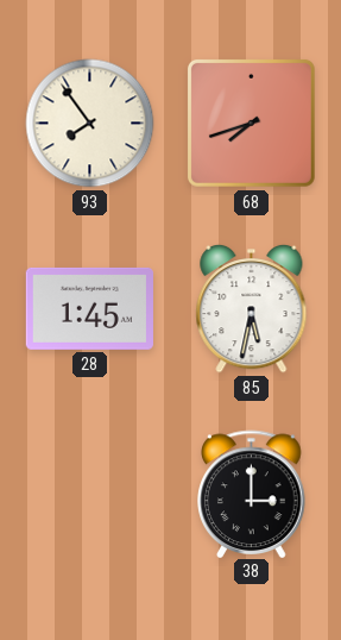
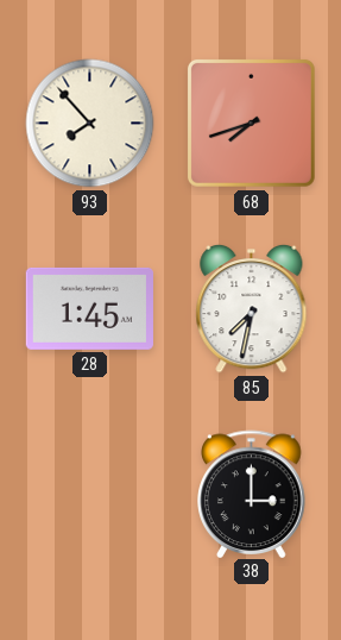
93: 7:54 -> 7:53 (90, 124)
85: 5:32 -> 7:32 (252, 308)
